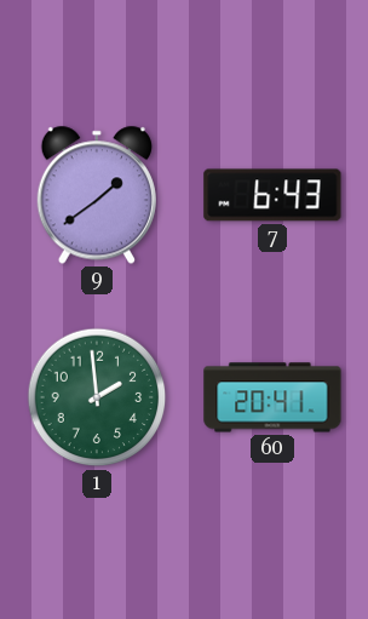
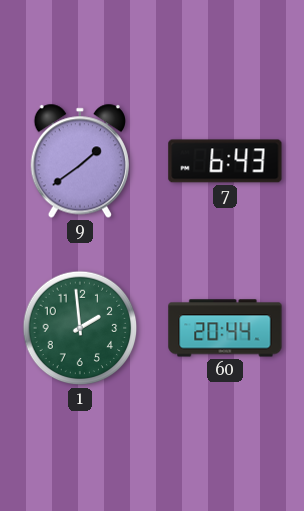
60: 20:41 -> 20:44 (225, 328)
